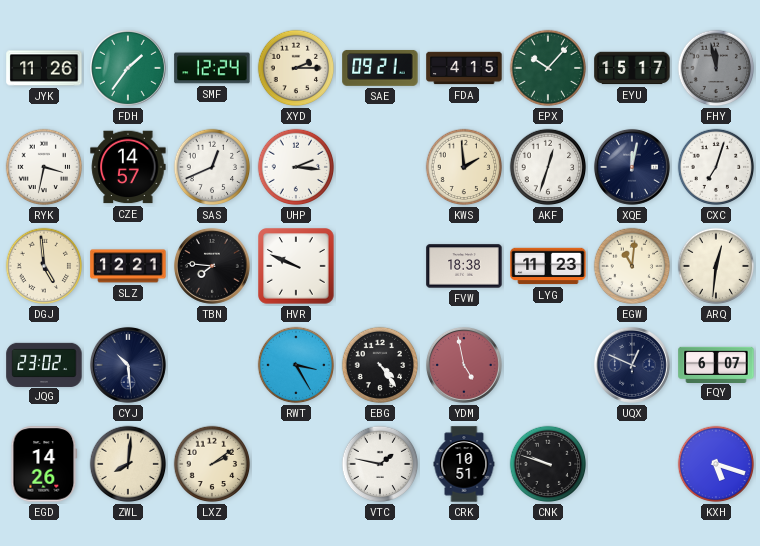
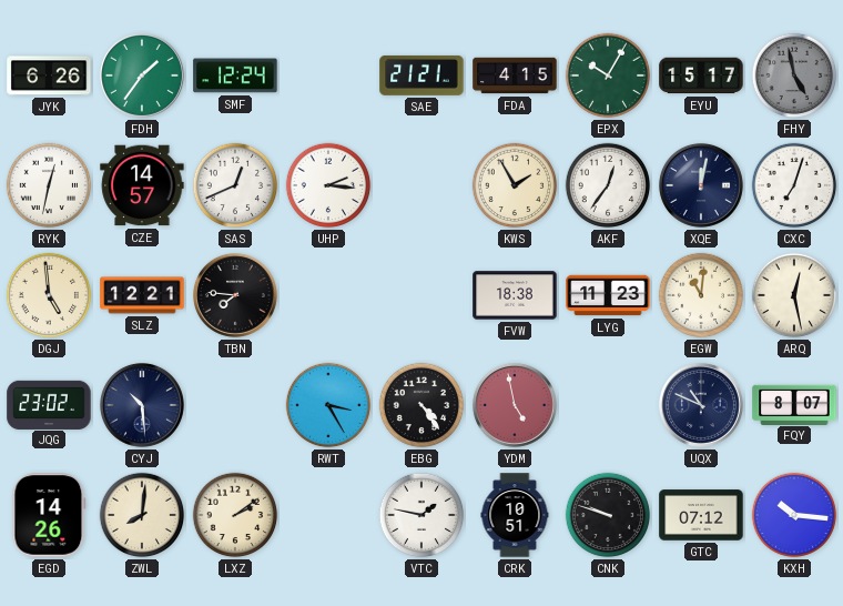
JYK: 11:26 -> 6:26 (49, 75)
XYD: 2:15 -> none (296, 68)
SAE: 09:21 -> 21:21 (421, 75)
EPX: 10:07 -> 10:05 (608, 75)
FHY: 11:58 -> 4:58 (794, 75)
RYK: 3:32 -> 12:32 (49, 185)
KWS: 1:59 -> 1:55 (515, 185)
AKF: 12:33 -> 12:36 (608, 185)
HVR: 9:49 -> none (296, 266)
ARQ: 12:31 -> 12:28 (794, 295)
UQX: 12:49 -> 10:49 (701, 405)
FQY: 6:07 -> 8:07 (794, 404)
GTC: none -> 07:12 (701, 515)
KXH: 5:18 -> 10:16 (794, 515)
